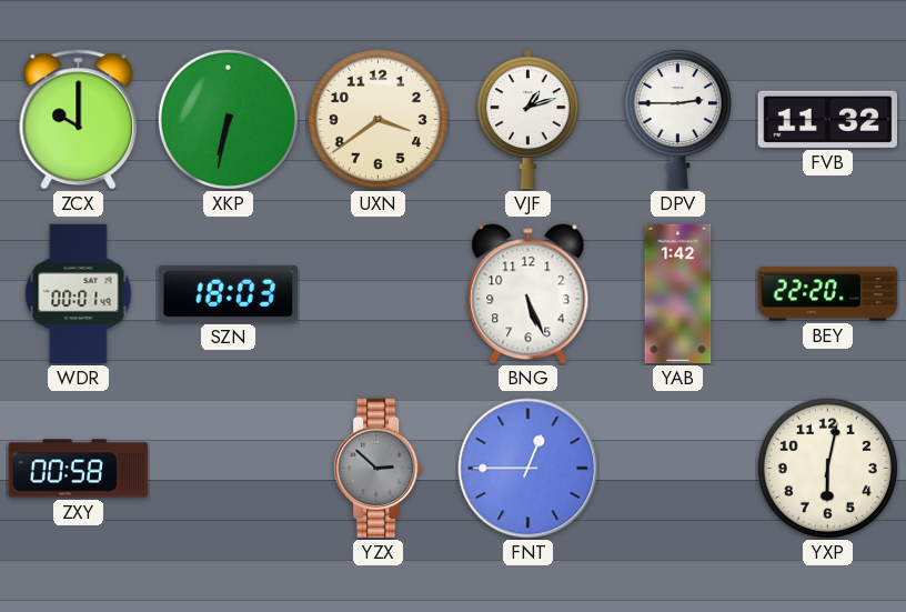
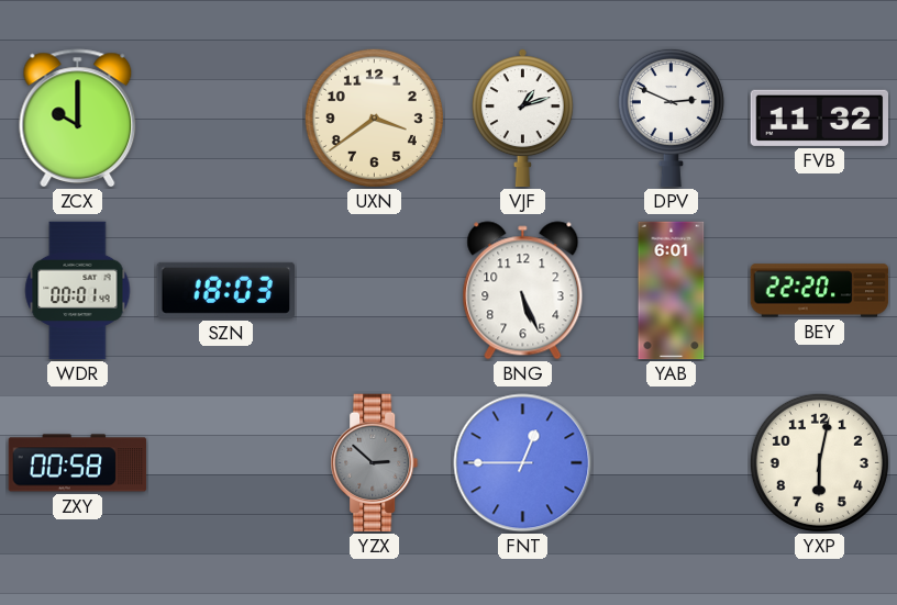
XKP: 6:32 -> none (228, 119)
DPV: 2:45 -> 2:49 (671, 117)
YAB: 1:42 -> 6:01 (672, 291)
